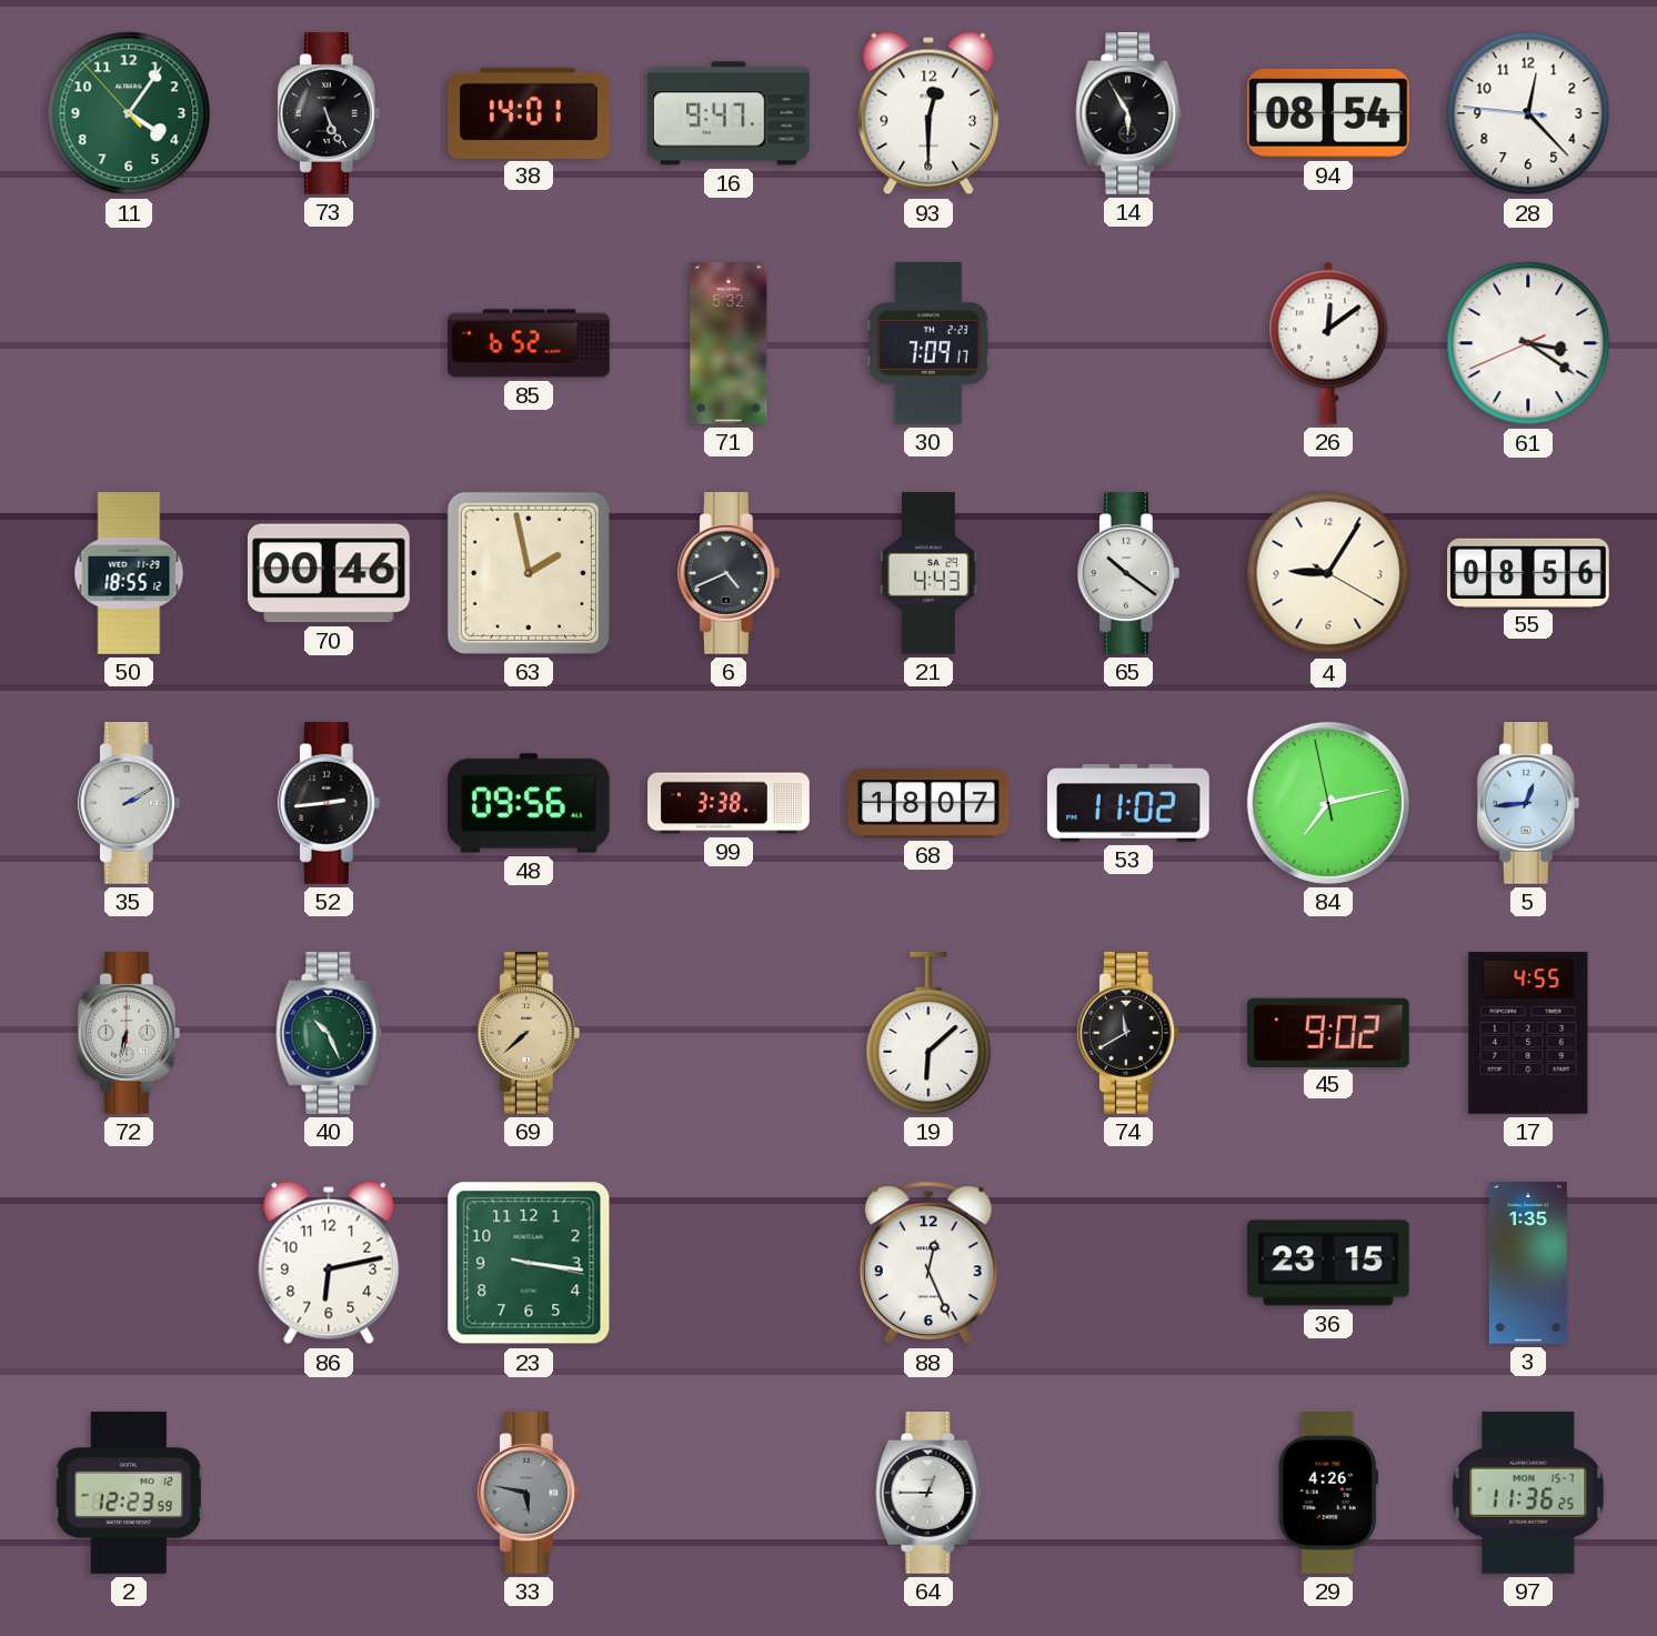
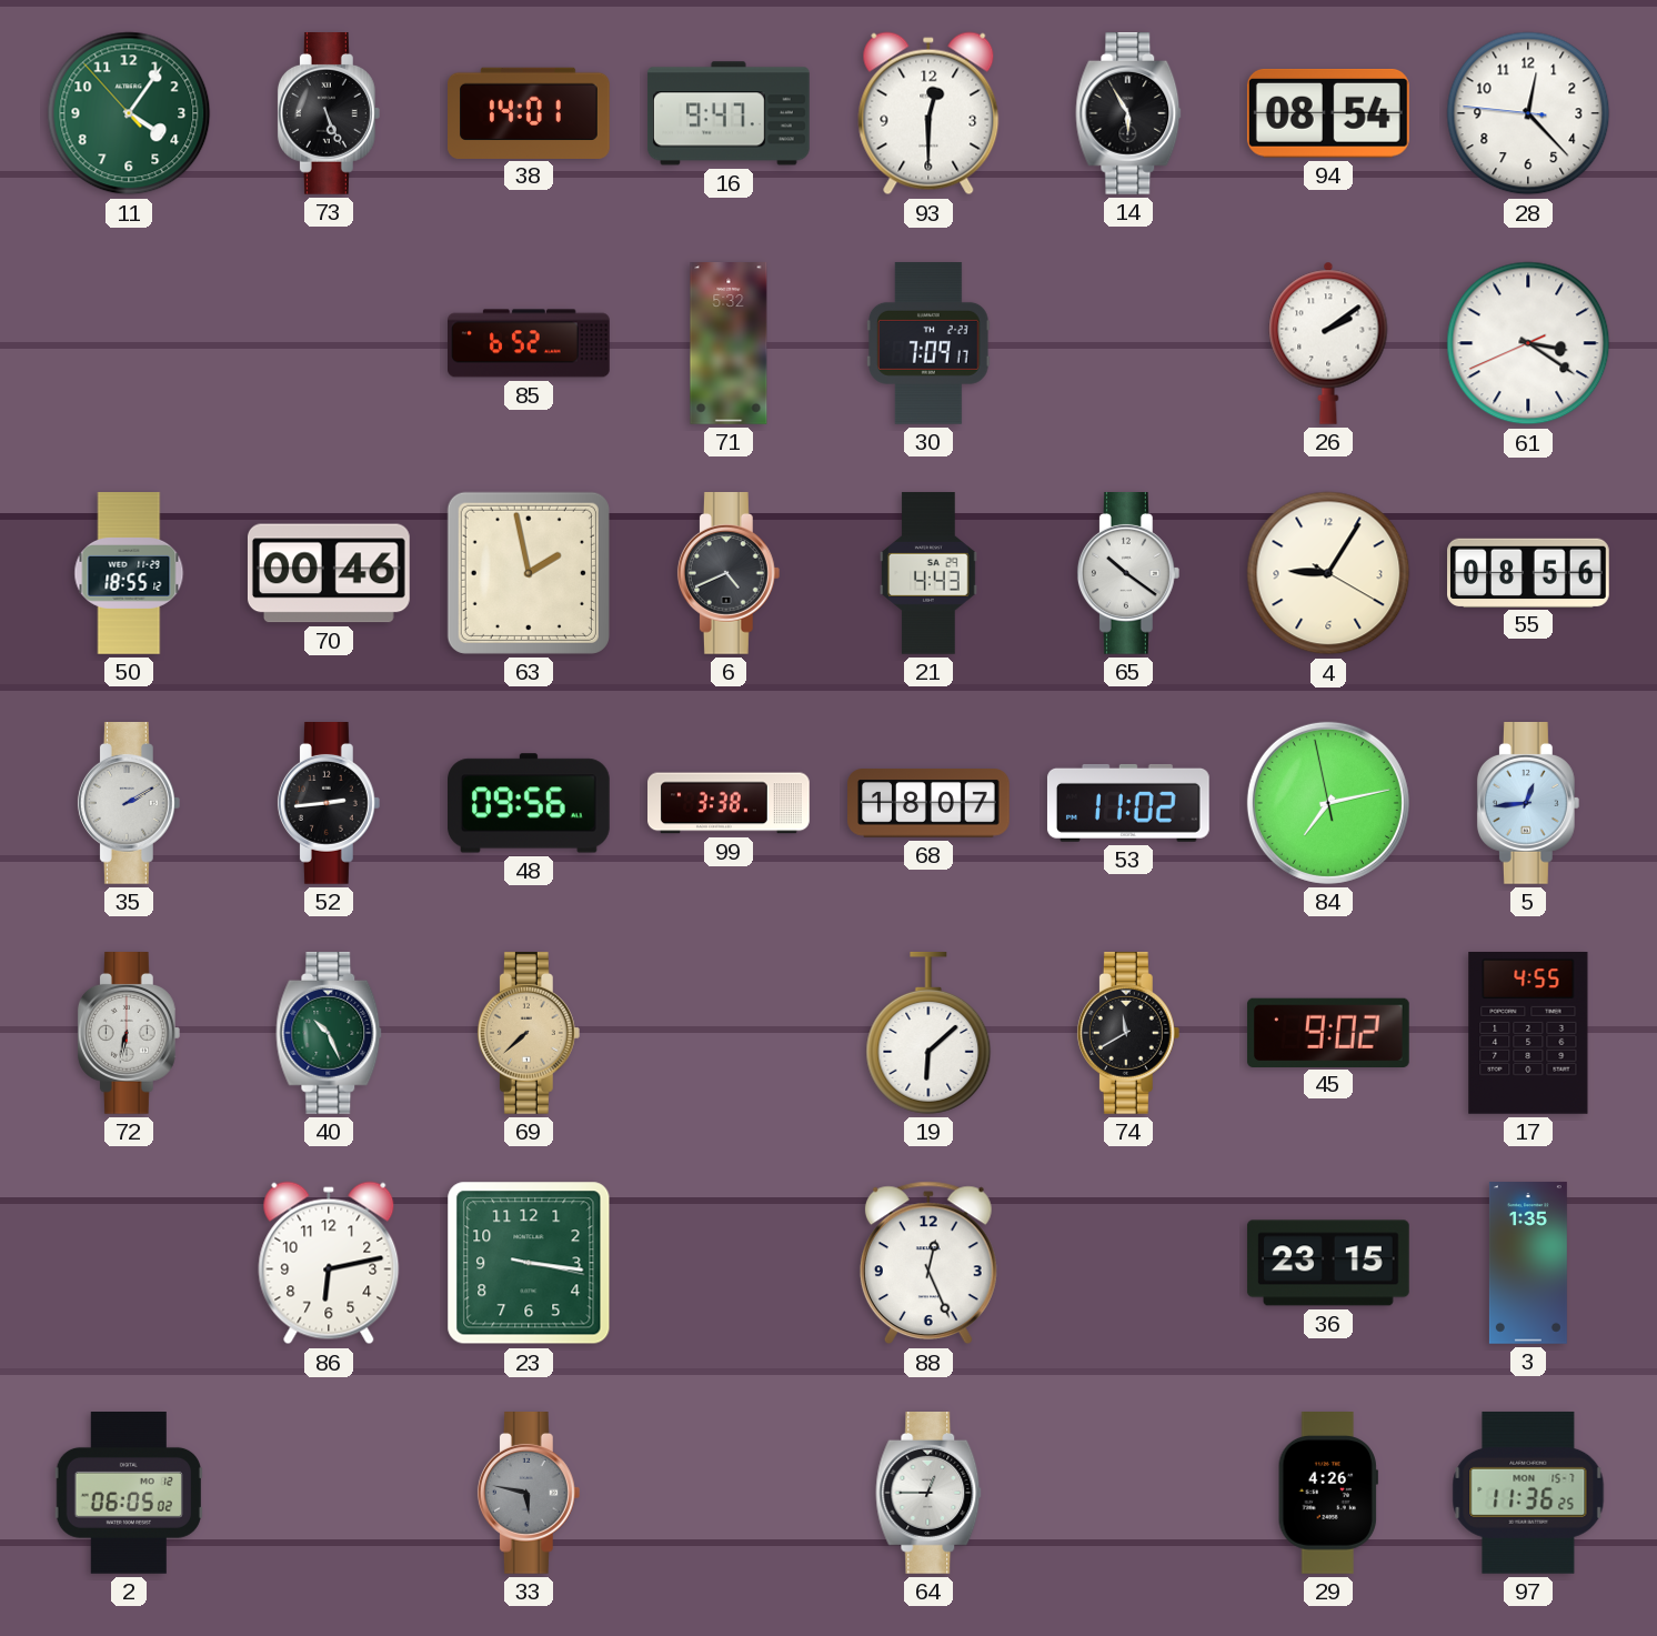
26: 12:09 -> 2:09 (1328, 343)
2: 12:23 -> 06:05 (129, 1494)
